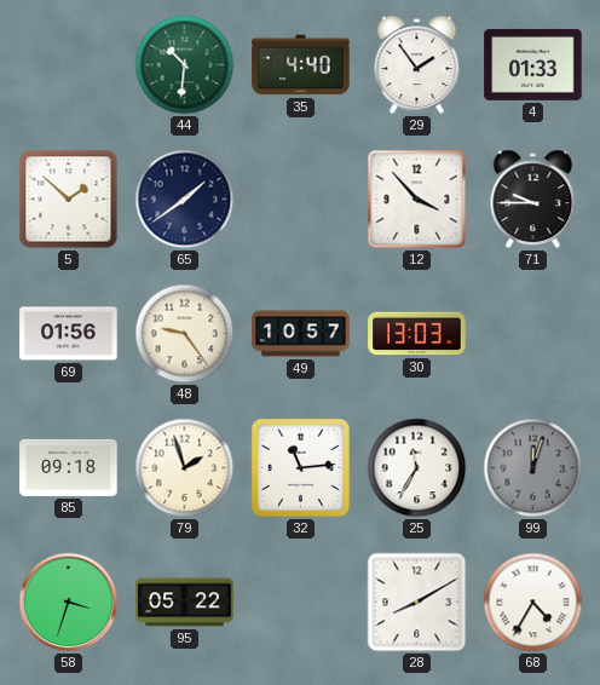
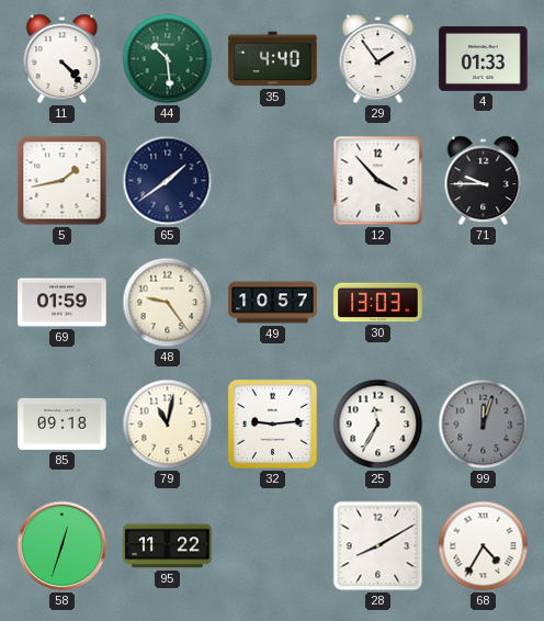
11: none -> 4:23 (63, 59)
44: 10:31 -> 10:29 (168, 59)
5: 1:52 -> 1:43 (63, 181)
69: 01:56 -> 01:59 (63, 303)
79: 1:57 -> 11:02 (168, 425)
32: 11:14 -> 9:14 (272, 424)
58: 3:33 -> 12:33 (63, 546)
95: 05:22 -> 11:22 (168, 546)
